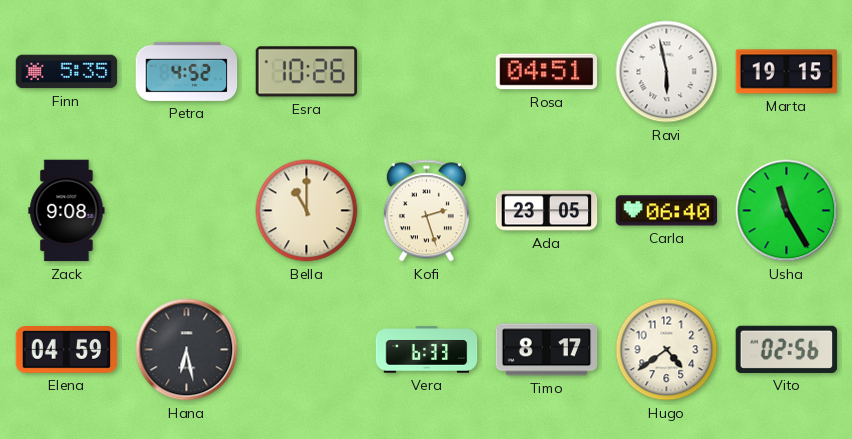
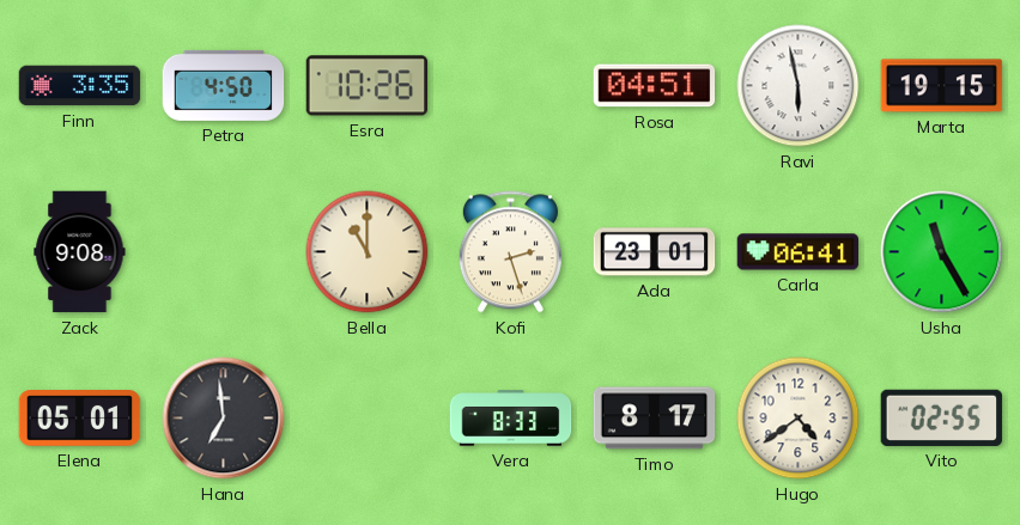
Finn: 5:35 -> 3:35 (80, 86)
Petra: 4:52 -> 4:50 (224, 85)
Ada: 23:05 -> 23:01 (655, 252)
Carla: 06:40 -> 06:41 (799, 252)
Elena: 04:59 -> 05:01 (80, 419)
Hana: 6:28 -> 6:59 (224, 419)
Vera: 6:33 -> 8:33 (511, 419)
Vito: 02:56 -> 02:55 (942, 417)
